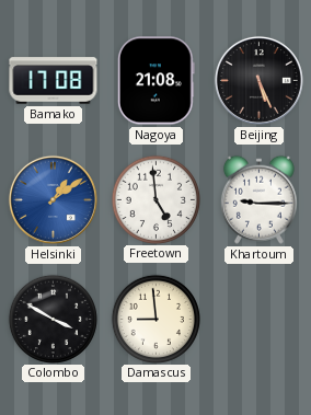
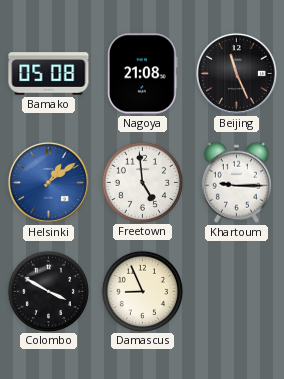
Bamako: 17:08 -> 05:08 (49, 74)
Beijing: 5:26 -> 11:26 (236, 73)
Damascus: 8:59 -> 8:56 (142, 291)
